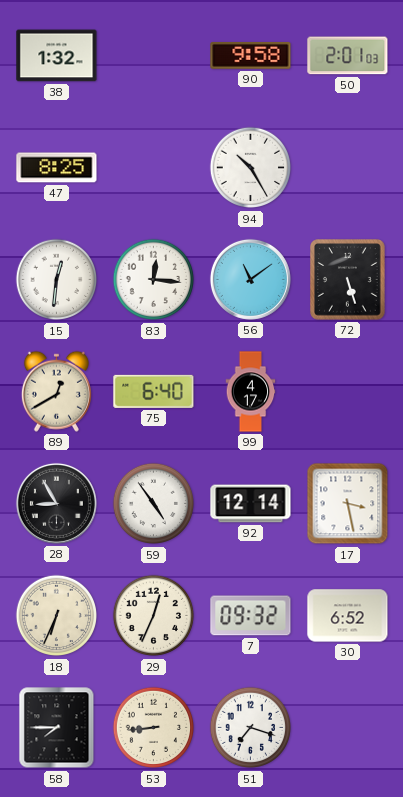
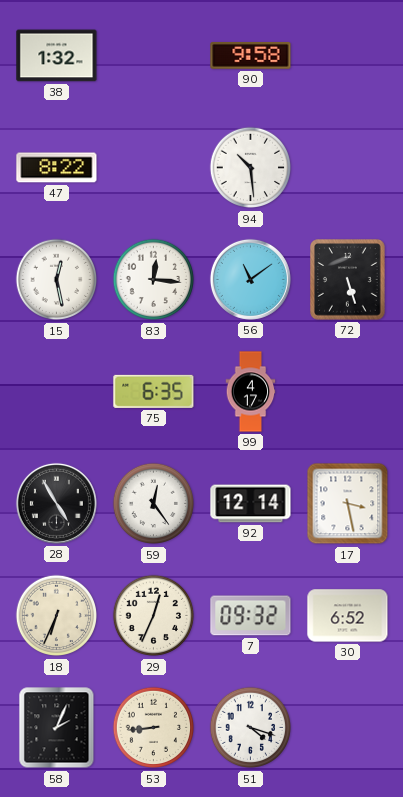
50: 2:01 -> none (348, 56)
47: 8:25 -> 8:22 (57, 168)
94: 10:25 -> 10:29 (251, 168)
15: 12:31 -> 12:28 (57, 280)
89: 12:40 -> none (56, 391)
75: 6:40 -> 6:35 (154, 391)
28: 8:55 -> 4:55 (56, 503)
59: 4:54 -> 12:24 (154, 504)
58: 7:45 -> 2:04 (57, 728)
51: 7:18 -> 4:18 (251, 728)
